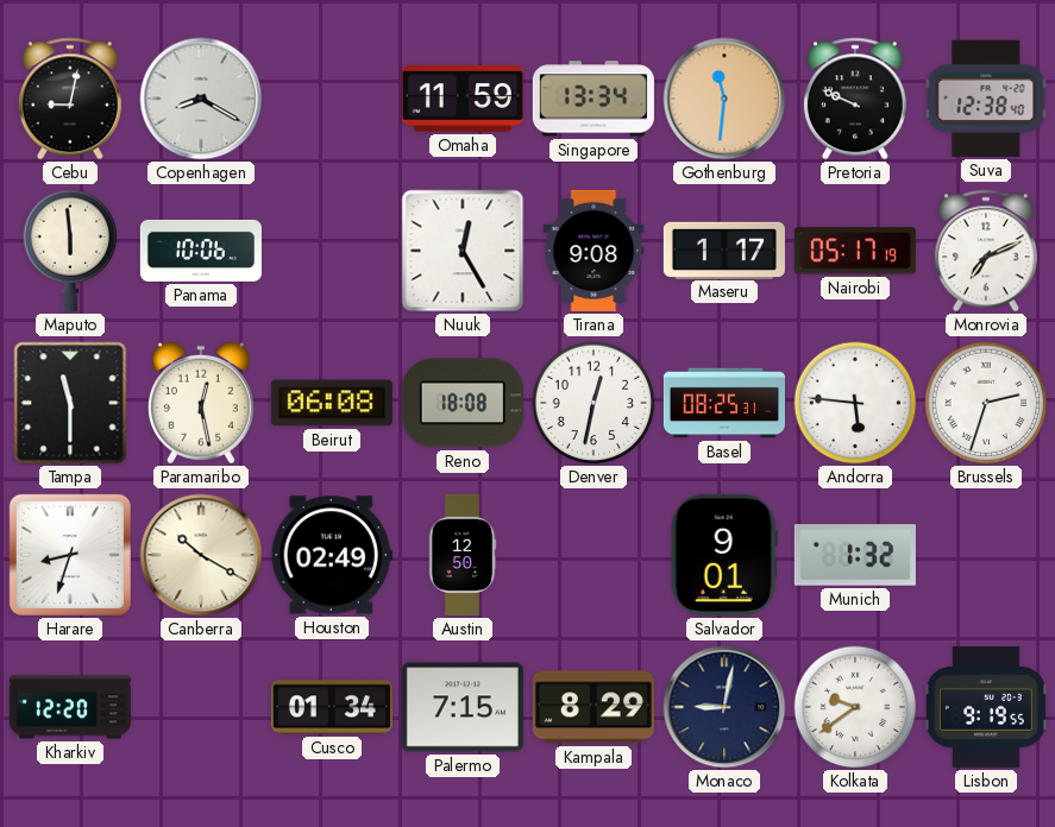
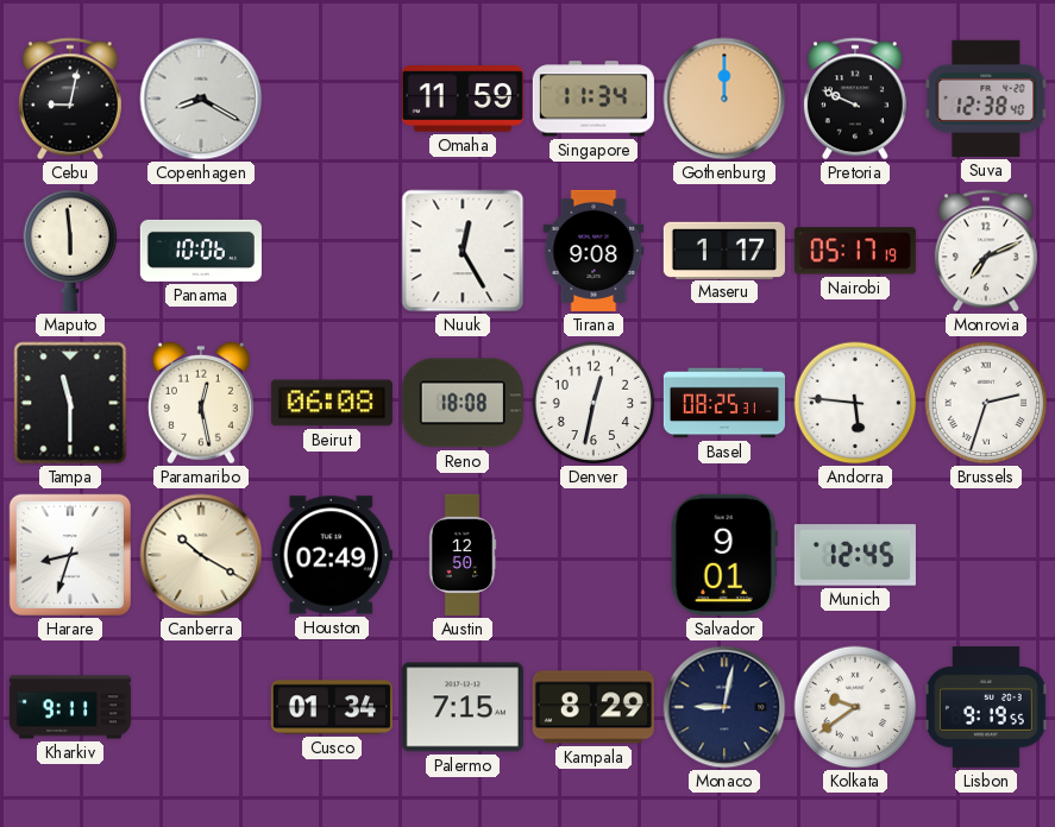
Singapore: 13:34 -> 11:34 (594, 99)
Gothenburg: 11:31 -> 12:00 (724, 99)
Munich: 1:32 -> 12:45 (855, 555)
Kharkiv: 12:20 -> 9:11 (70, 707)
